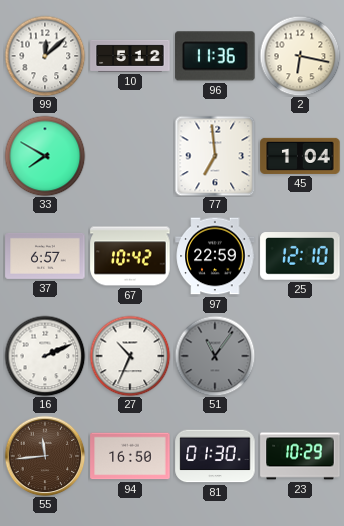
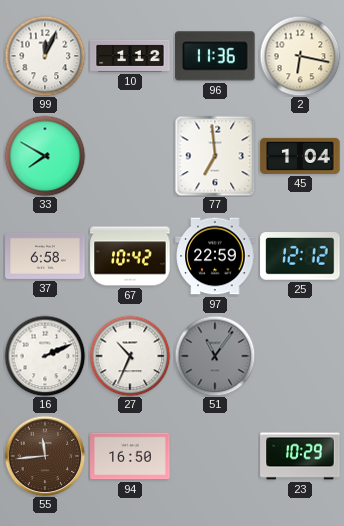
99: 12:08 -> 12:04 (45, 56)
10: 5:12 -> 1:12 (130, 56)
37: 6:57 -> 6:58 (45, 256)
25: 12:10 -> 12:12 (300, 257)
81: 01:30 -> none (215, 456)
